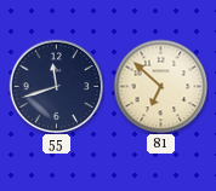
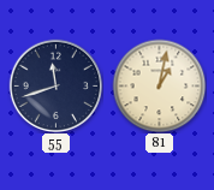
81: 6:52 -> 1:02 (159, 85)
